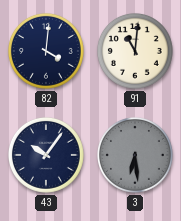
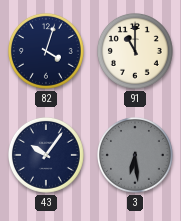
82: 4:01 -> 4:03 (46, 51)
91: 11:01 -> 11:00 (135, 51)
